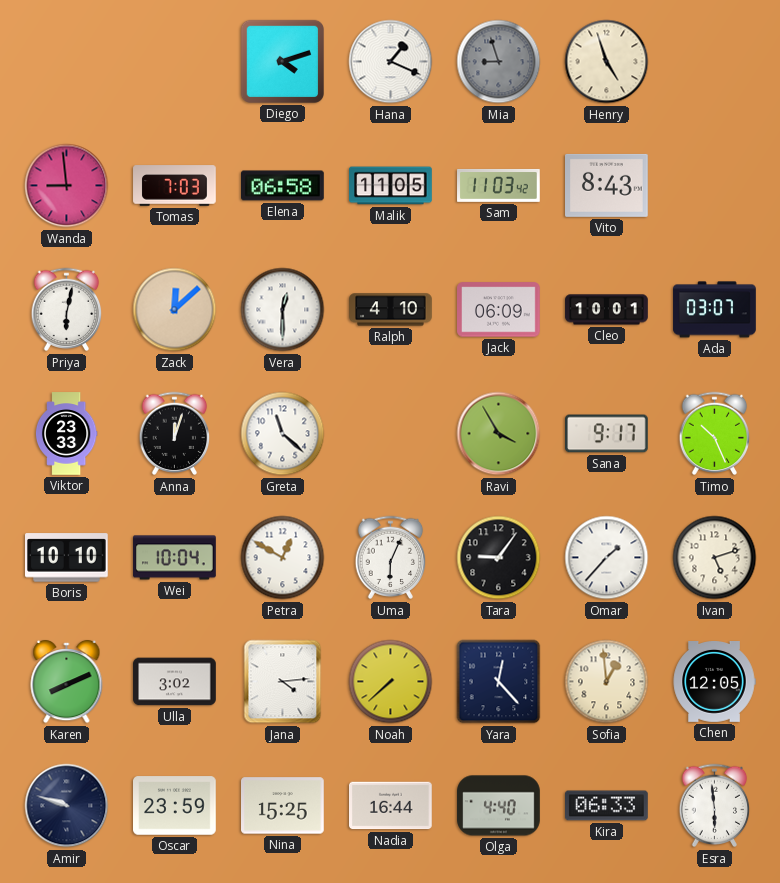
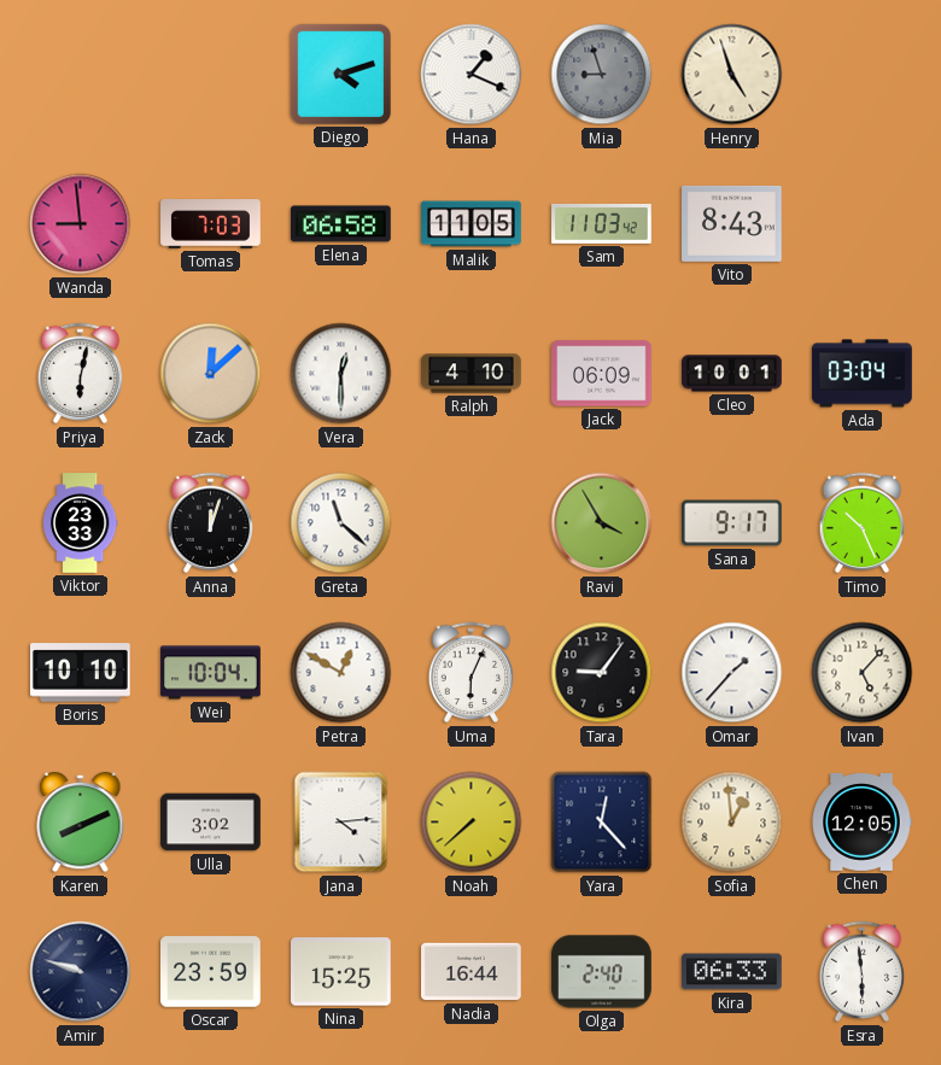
Ada: 03:07 -> 03:04 (863, 374)
Ivan: 5:12 -> 5:07 (863, 673)
Olga: 4:40 -> 2:40 (602, 972)
